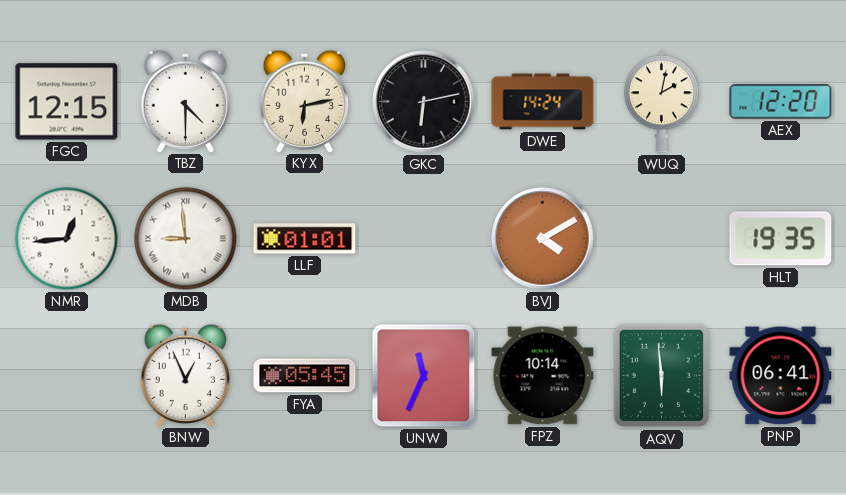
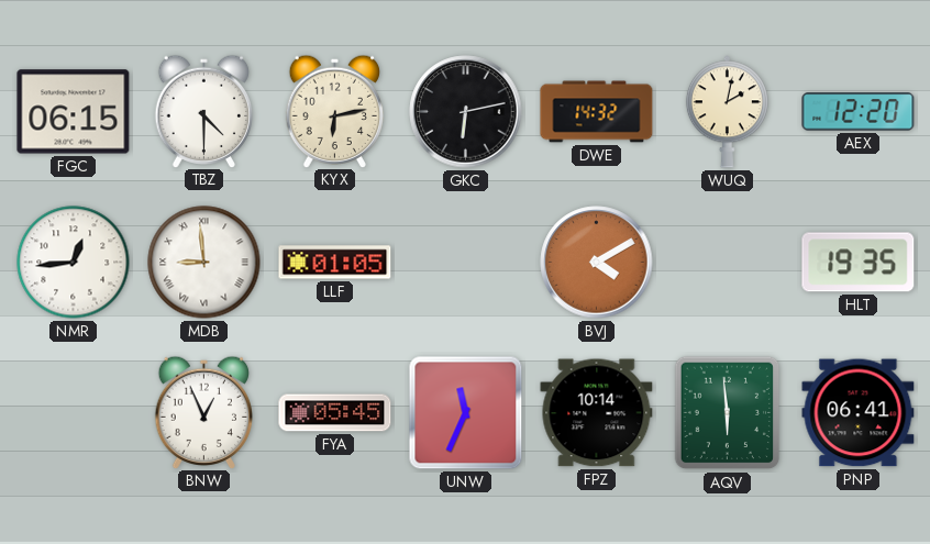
FGC: 12:15 -> 06:15 (74, 112)
DWE: 14:24 -> 14:32 (597, 112)
LLF: 01:01 -> 01:05 (335, 263)
